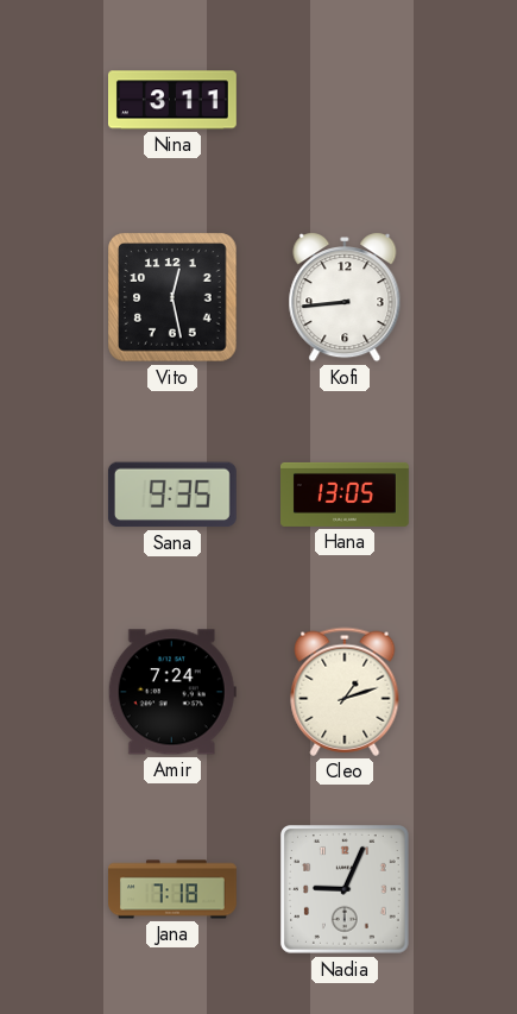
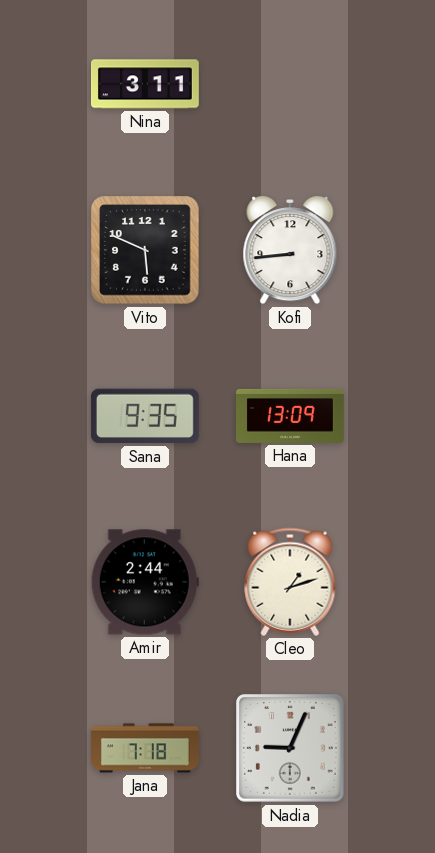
Vito: 12:28 -> 5:49 (145, 250)
Hana: 13:05 -> 13:09 (291, 416)
Amir: 7:24 -> 2:44 (145, 582)
